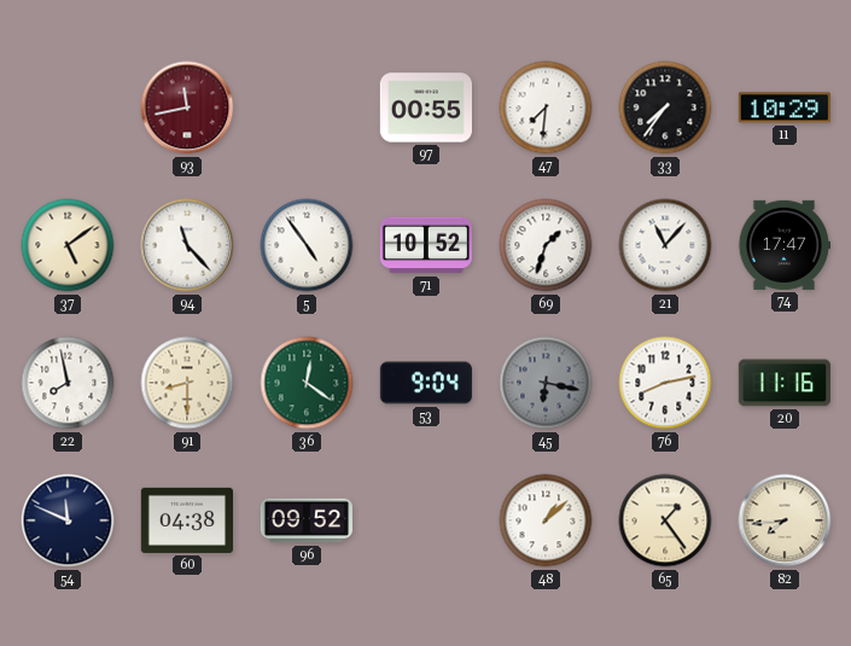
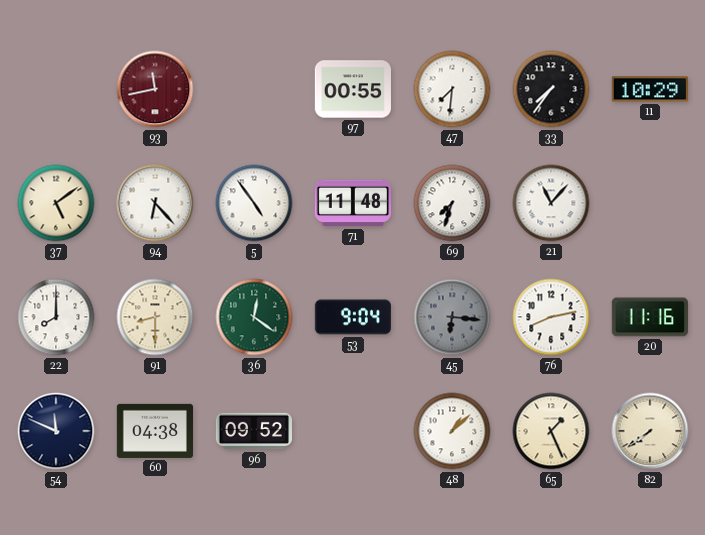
94: 11:23 -> 6:23 (155, 203)
71: 10:52 -> 11:48 (353, 203)
69: 1:33 -> 7:33 (452, 203)
74: 17:47 -> none (783, 245)
22: 7:58 -> 8:00 (56, 317)
45: 6:17 -> 6:16 (452, 317)
65: 1:24 -> 1:26 (551, 431)
82: 7:44 -> 7:39 (650, 431)
